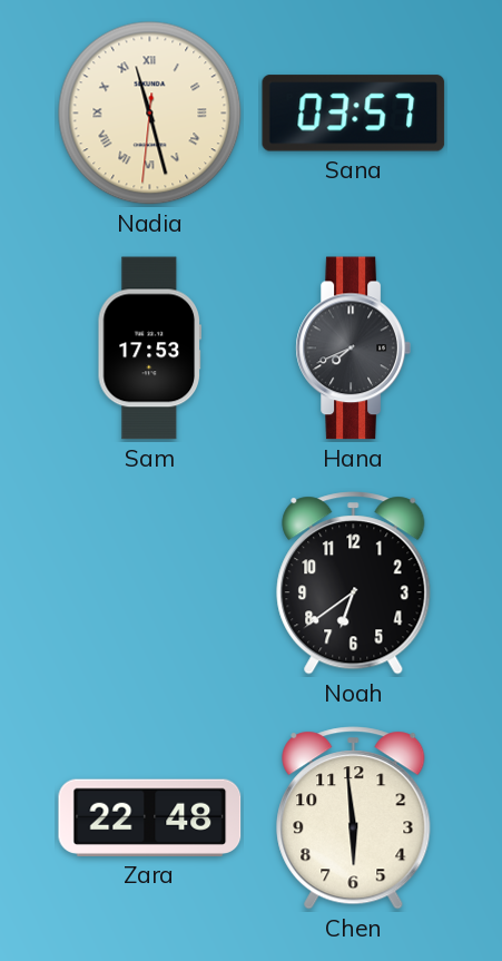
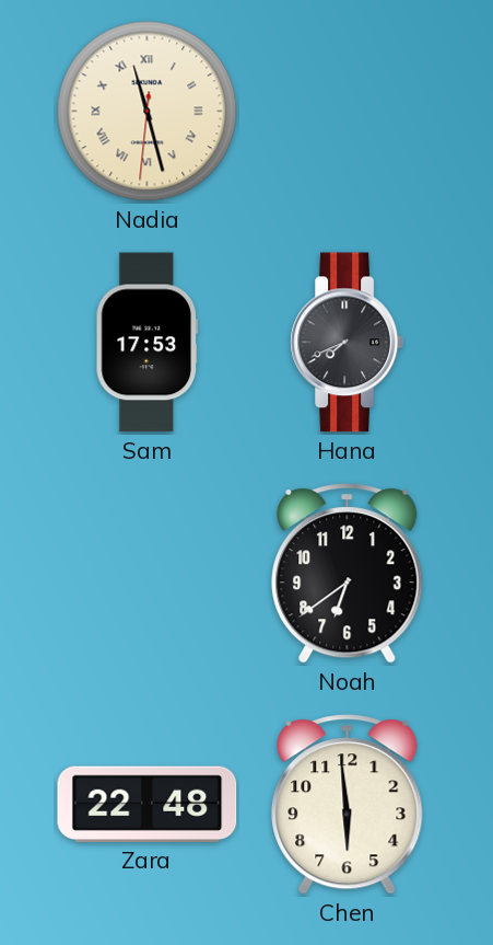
Sana: 03:57 -> none (354, 114)
